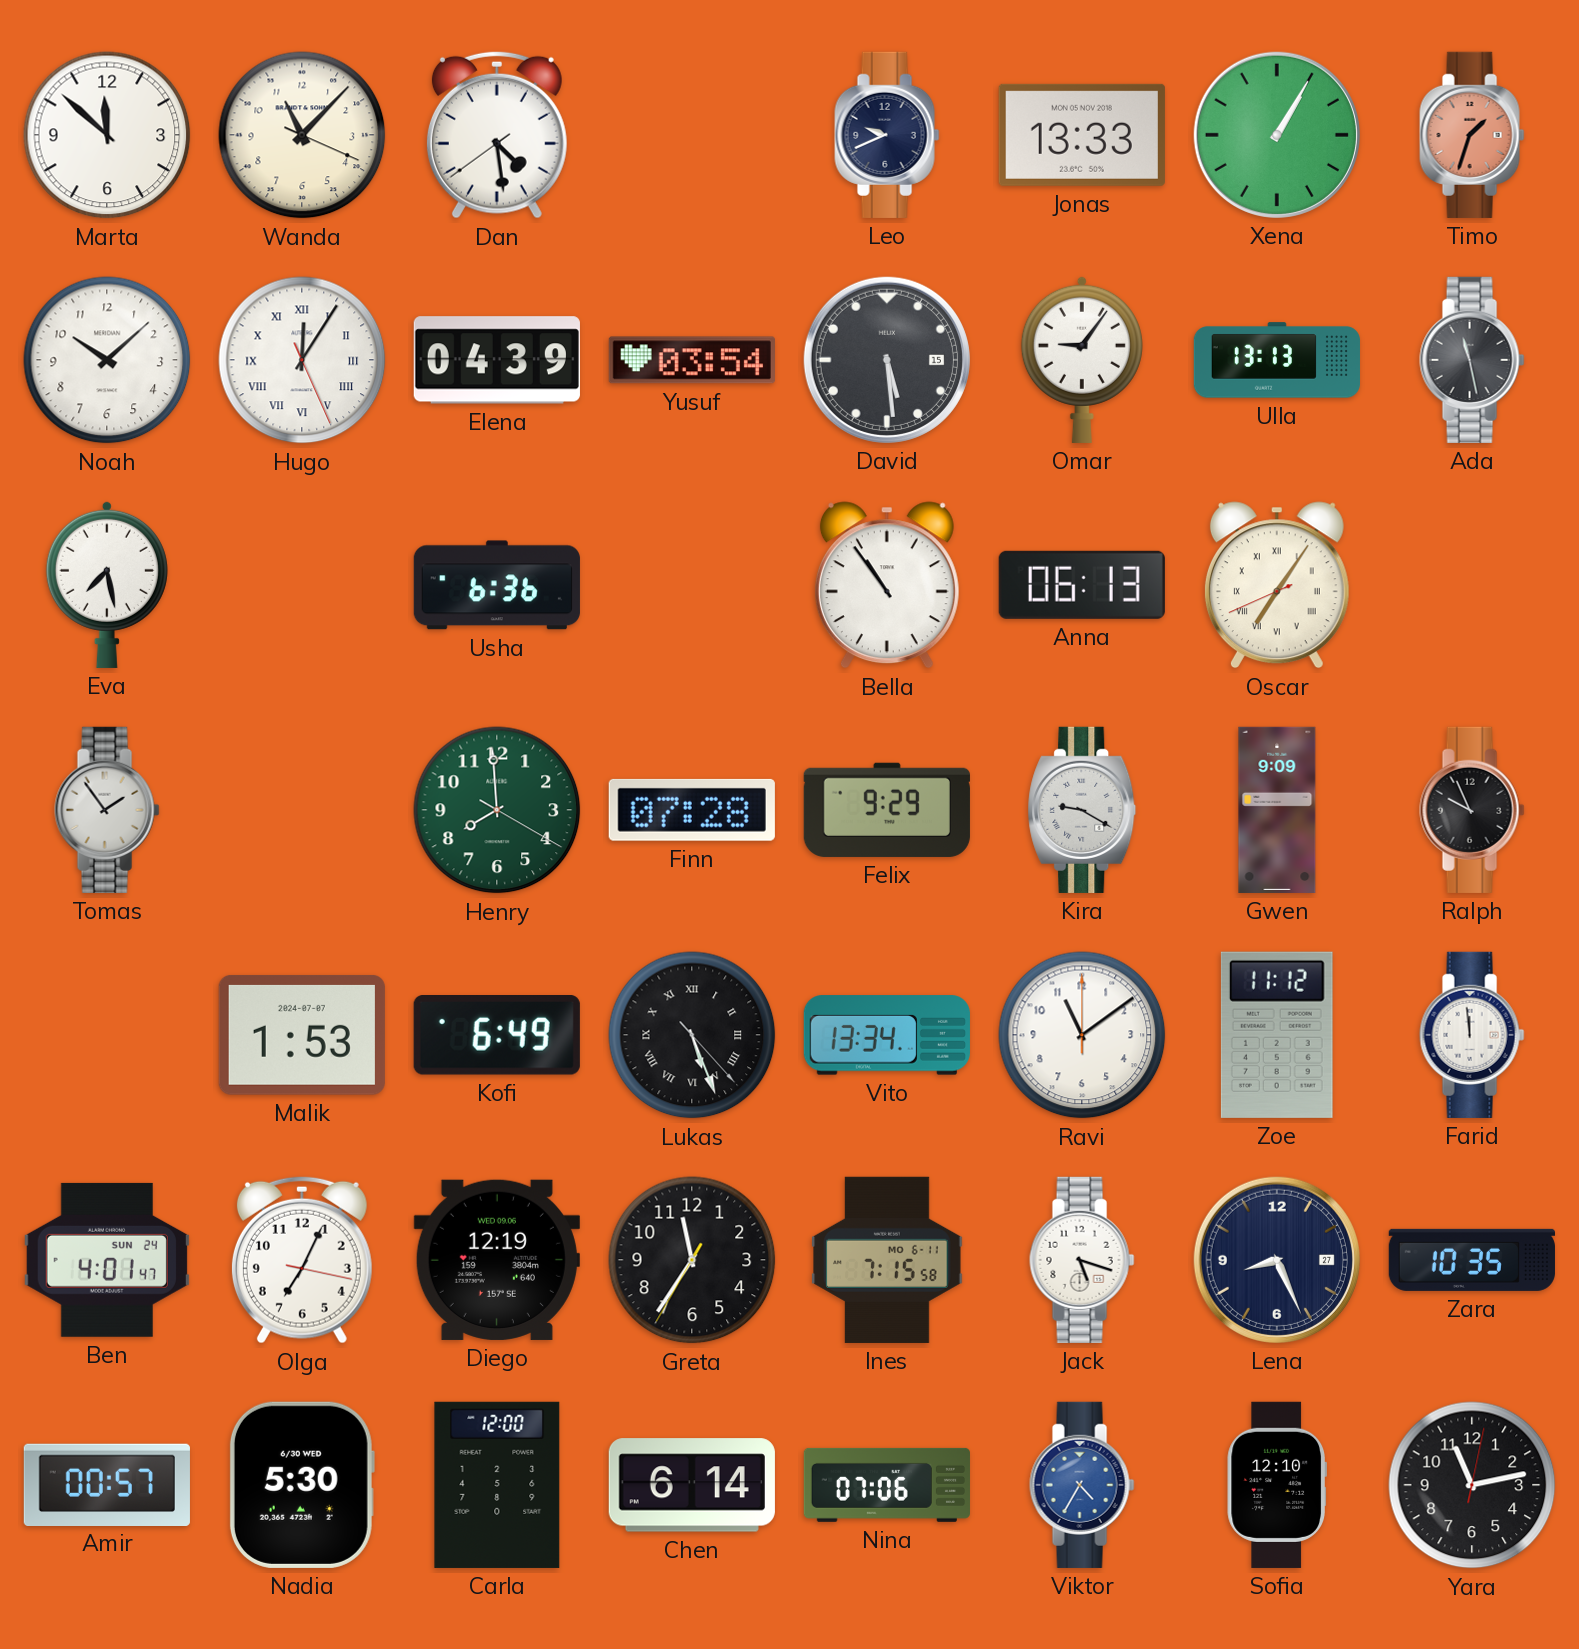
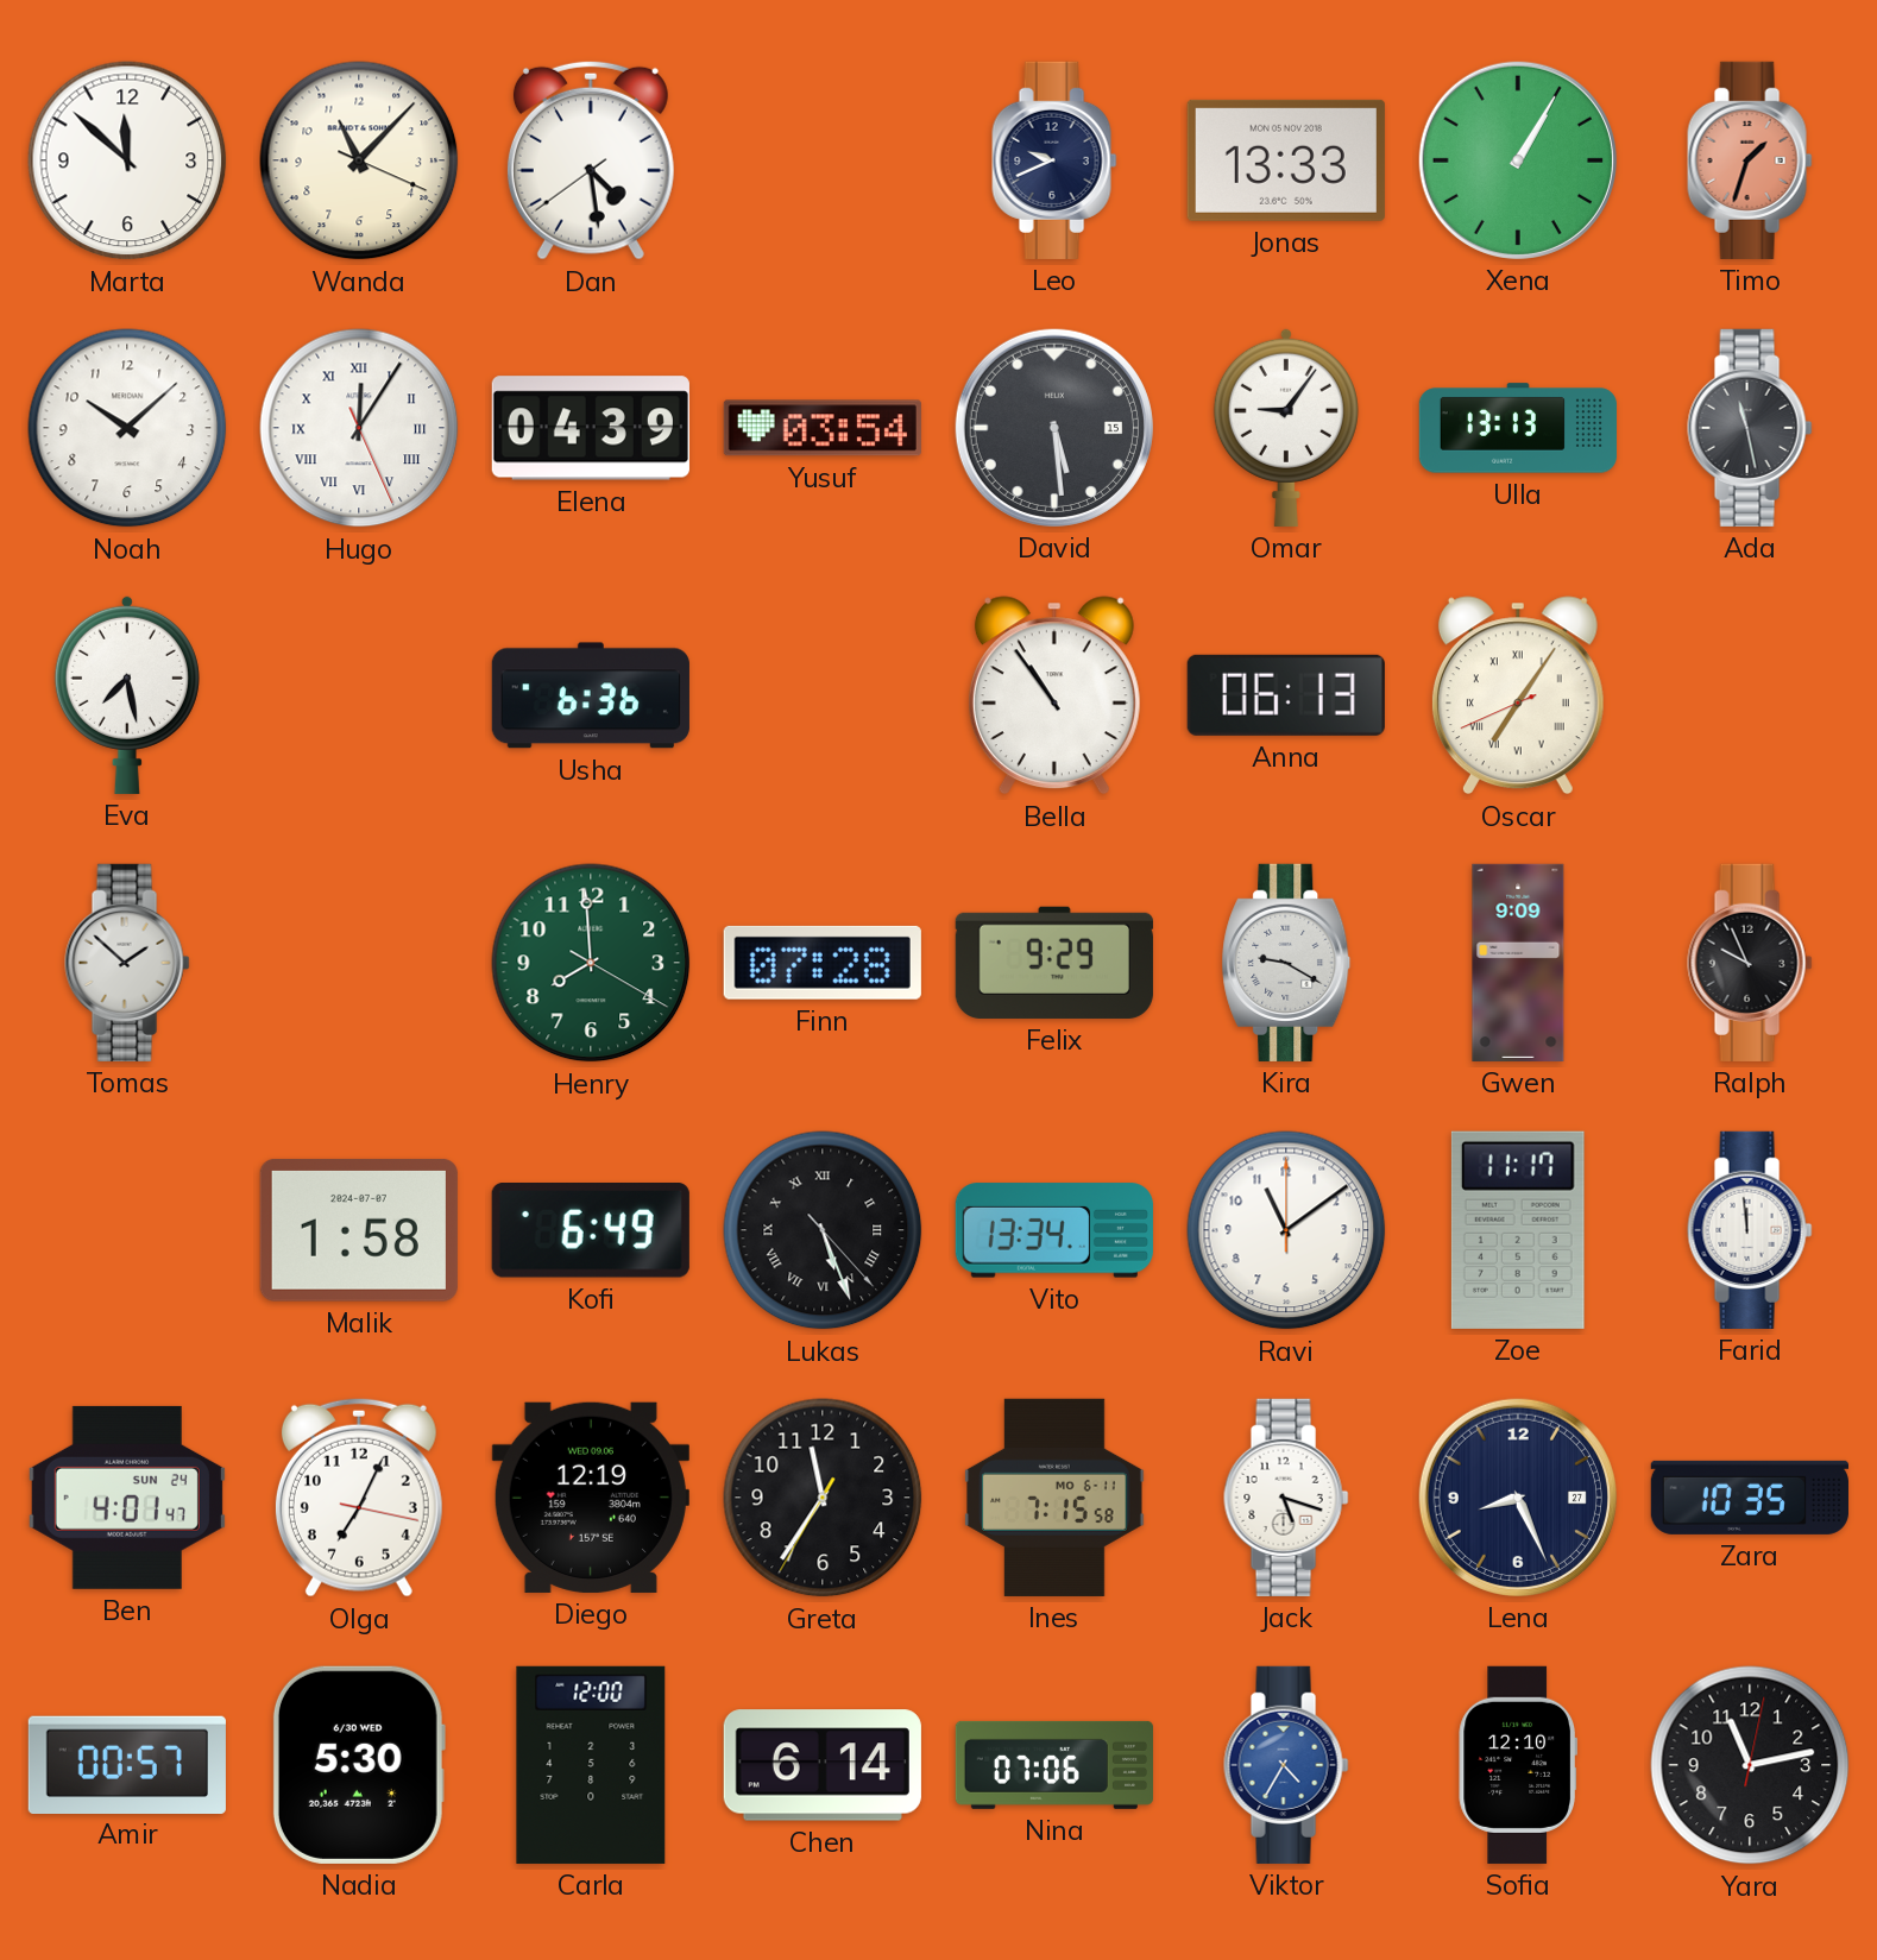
Tomas: 1:54 -> 1:52 (127, 963)
Malik: 1:53 -> 1:58 (359, 1230)
Zoe: 11:12 -> 11:17 (1518, 1230)
